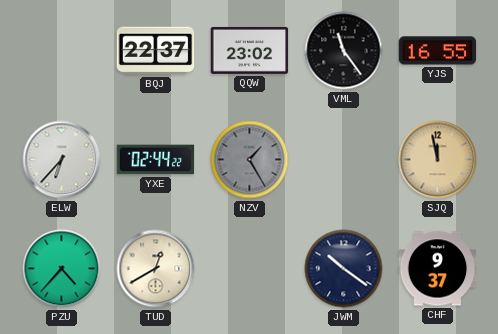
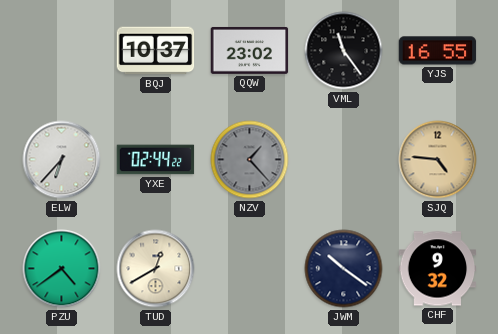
BQJ: 22:37 -> 10:37 (156, 51)
NZV: 1:25 -> 1:23 (250, 160)
SJQ: 11:58 -> 4:46 (438, 160)
PZU: 4:37 -> 4:39 (62, 269)
CHF: 9:37 -> 9:32 (438, 269)
